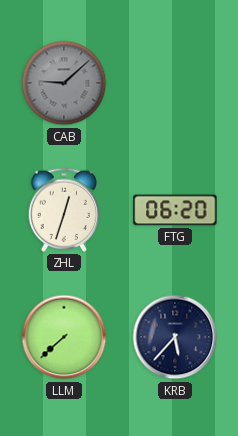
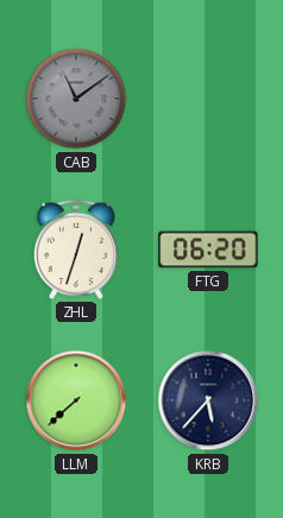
CAB: 9:08 -> 11:09 (76, 99)
